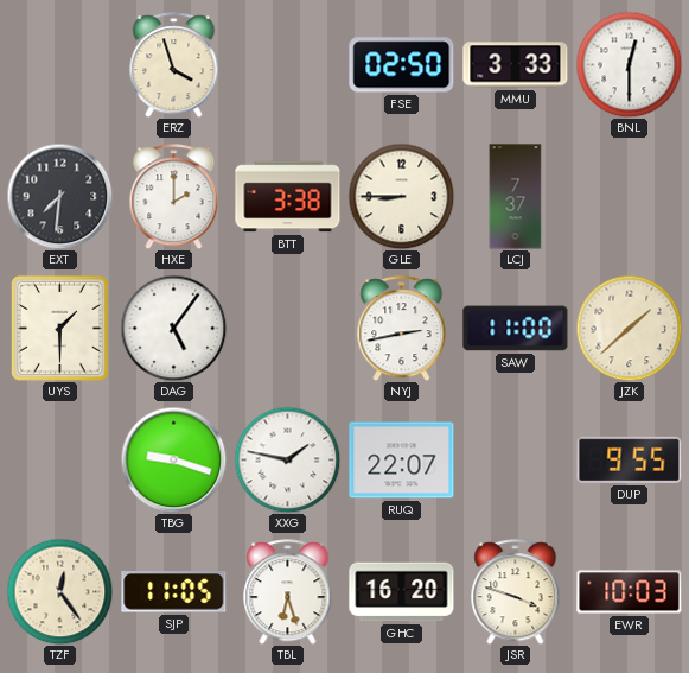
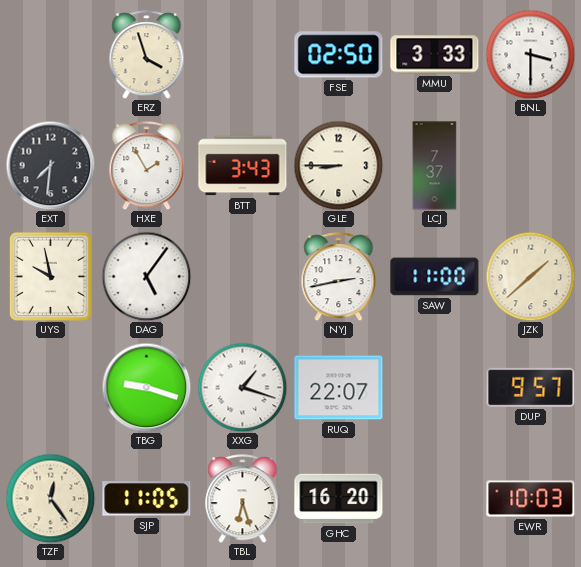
BNL: 12:30 -> 3:30 (530, 54)
HXE: 2:00 -> 1:55 (147, 166)
BTT: 3:38 -> 3:43 (243, 166)
UYS: 1:30 -> 9:58 (50, 276)
XXG: 1:47 -> 1:18 (242, 387)
DUP: 9:55 -> 9:57 (531, 387)
JSR: 3:48 -> none (516, 592)
